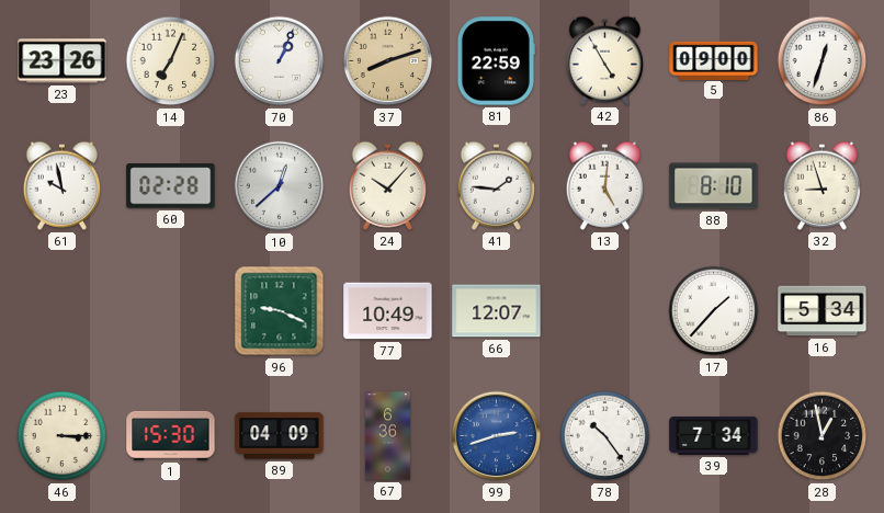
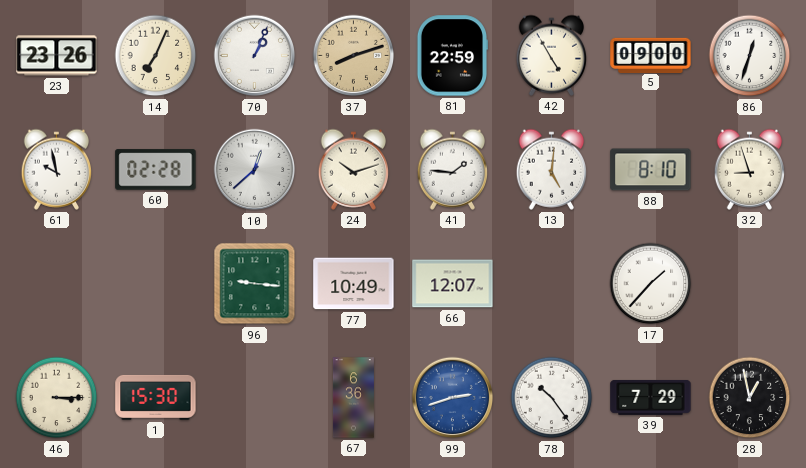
24: 10:07 -> 10:12 (354, 169)
96: 9:19 -> 9:16 (255, 284)
16: 5:34 -> none (823, 311)
89: 04:09 -> none (280, 436)
39: 7:34 -> 7:29 (651, 397)
